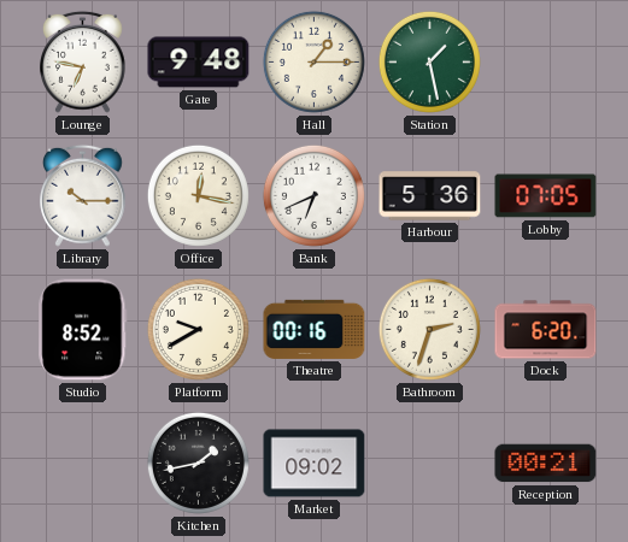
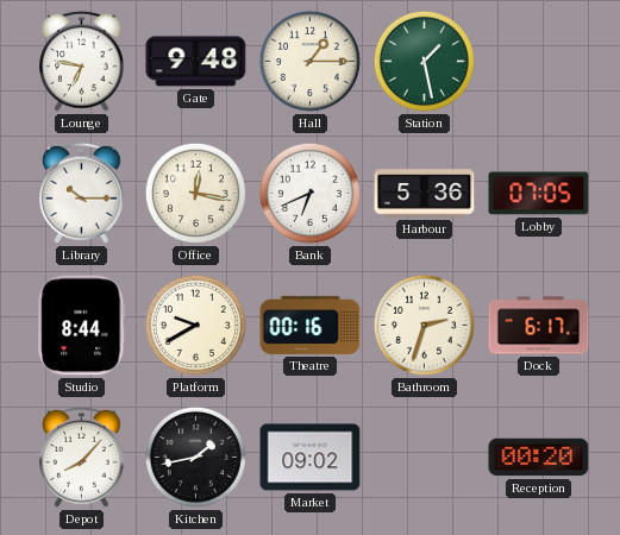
Studio: 8:52 -> 8:44 (82, 326)
Dock: 6:20 -> 6:17 (539, 326)
Depot: none -> 8:07 (82, 457)
Reception: 00:21 -> 00:20 (539, 458)
